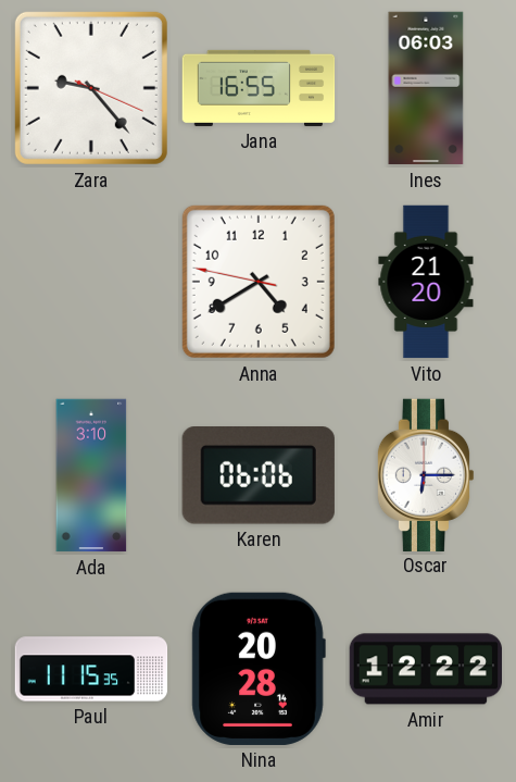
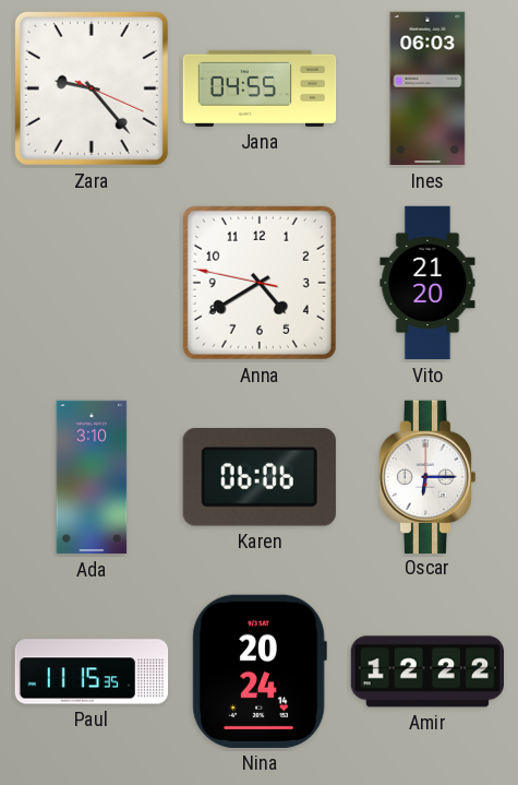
Jana: 16:55 -> 04:55 (260, 88)
Nina: 20:28 -> 20:24 (260, 671)
